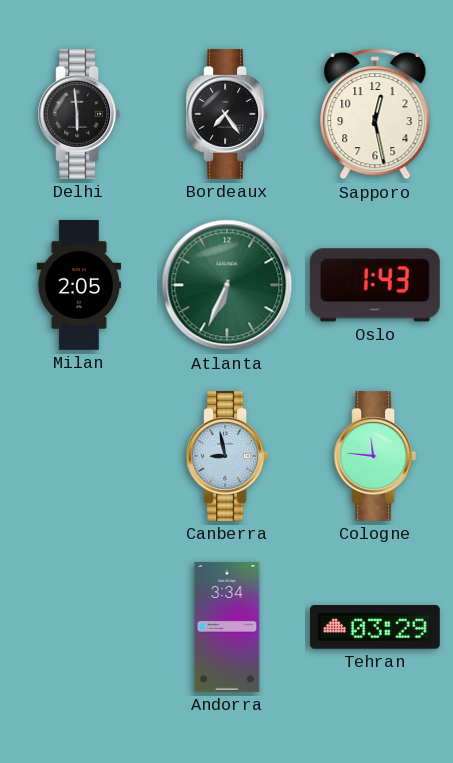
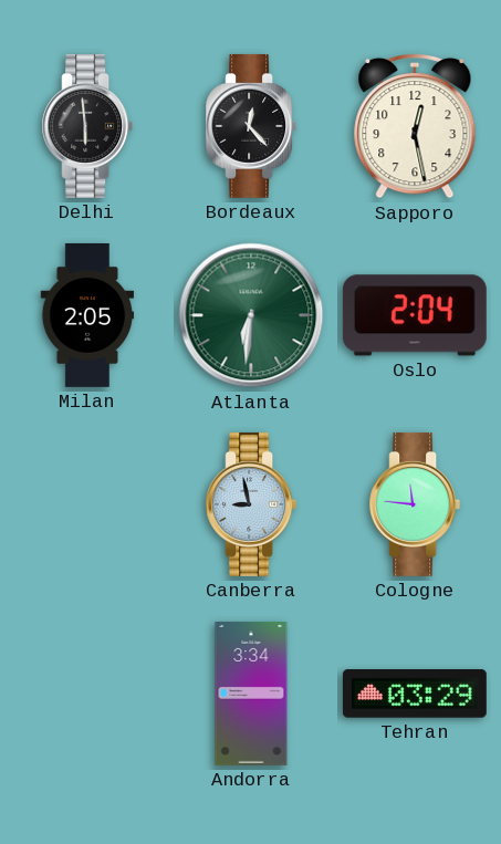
Bordeaux: 7:24 -> 12:23 (251, 126)
Atlanta: 6:34 -> 6:31 (251, 315)
Oslo: 1:43 -> 2:04 (415, 315)
